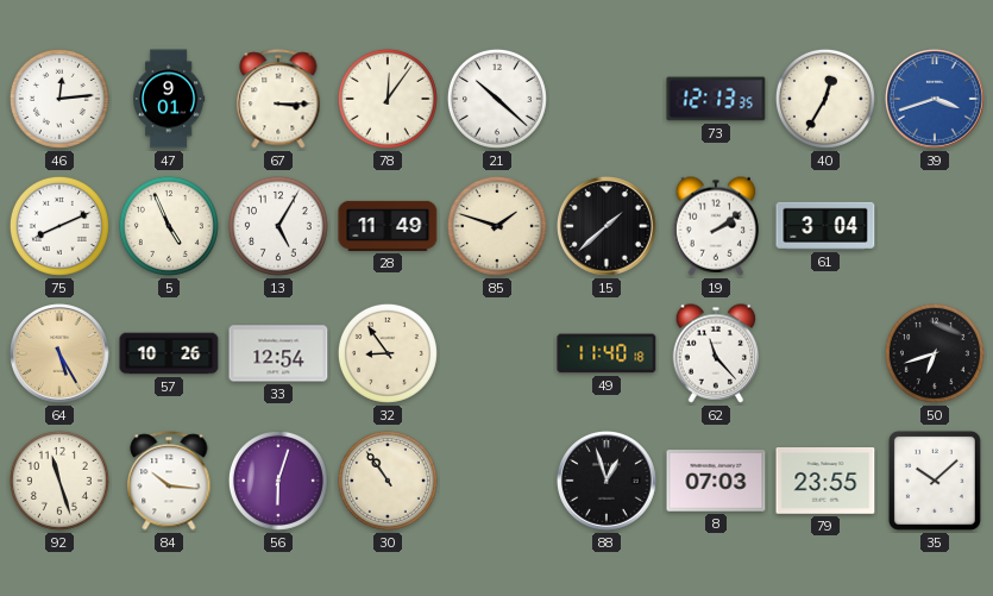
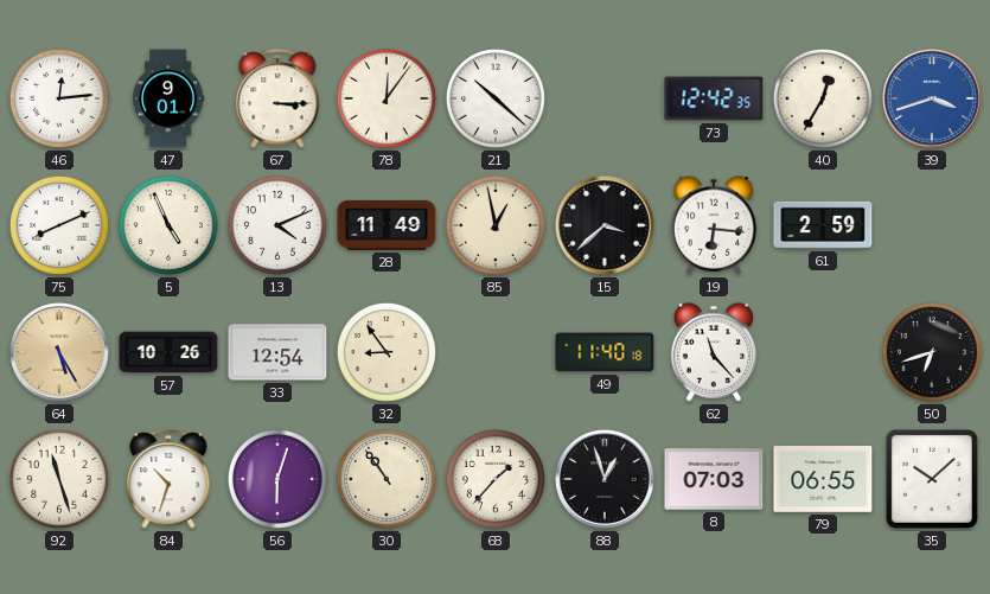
73: 12:13 -> 12:42 (714, 98)
13: 5:05 -> 4:11 (277, 225)
85: 1:48 -> 12:58 (496, 225)
15: 1:38 -> 3:38 (606, 226)
19: 2:09 -> 6:16 (714, 225)
61: 3:04 -> 2:59 (823, 225)
84: 10:16 -> 10:33 (168, 479)
68: none -> 1:37 (496, 479)
79: 23:55 -> 06:55 (823, 480)
